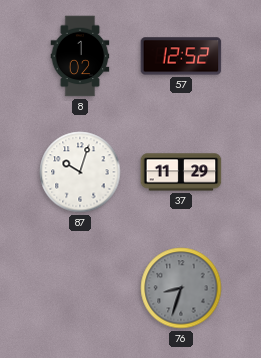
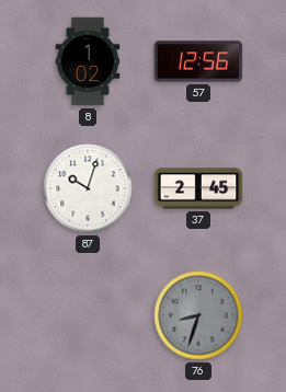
57: 12:52 -> 12:56 (198, 61)
37: 11:29 -> 2:45 (198, 188)
